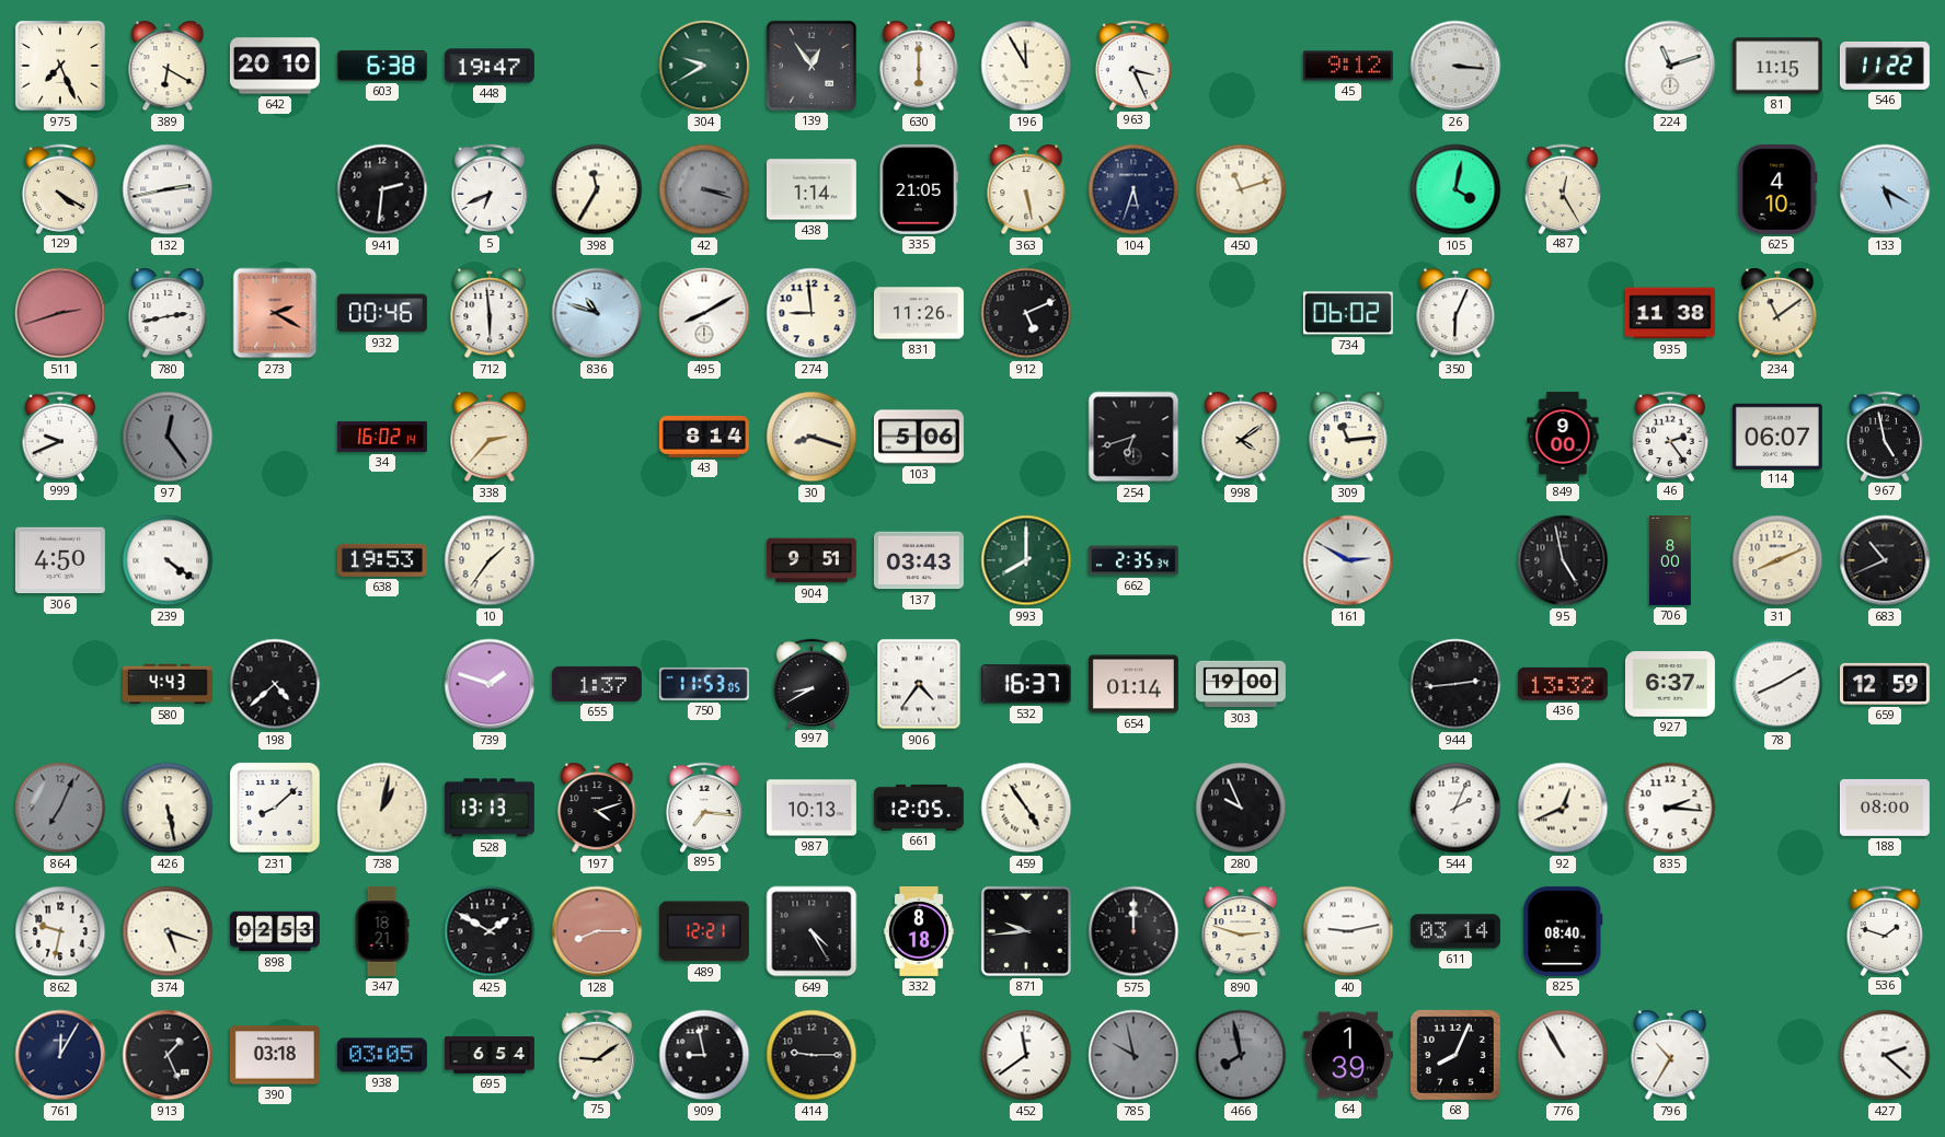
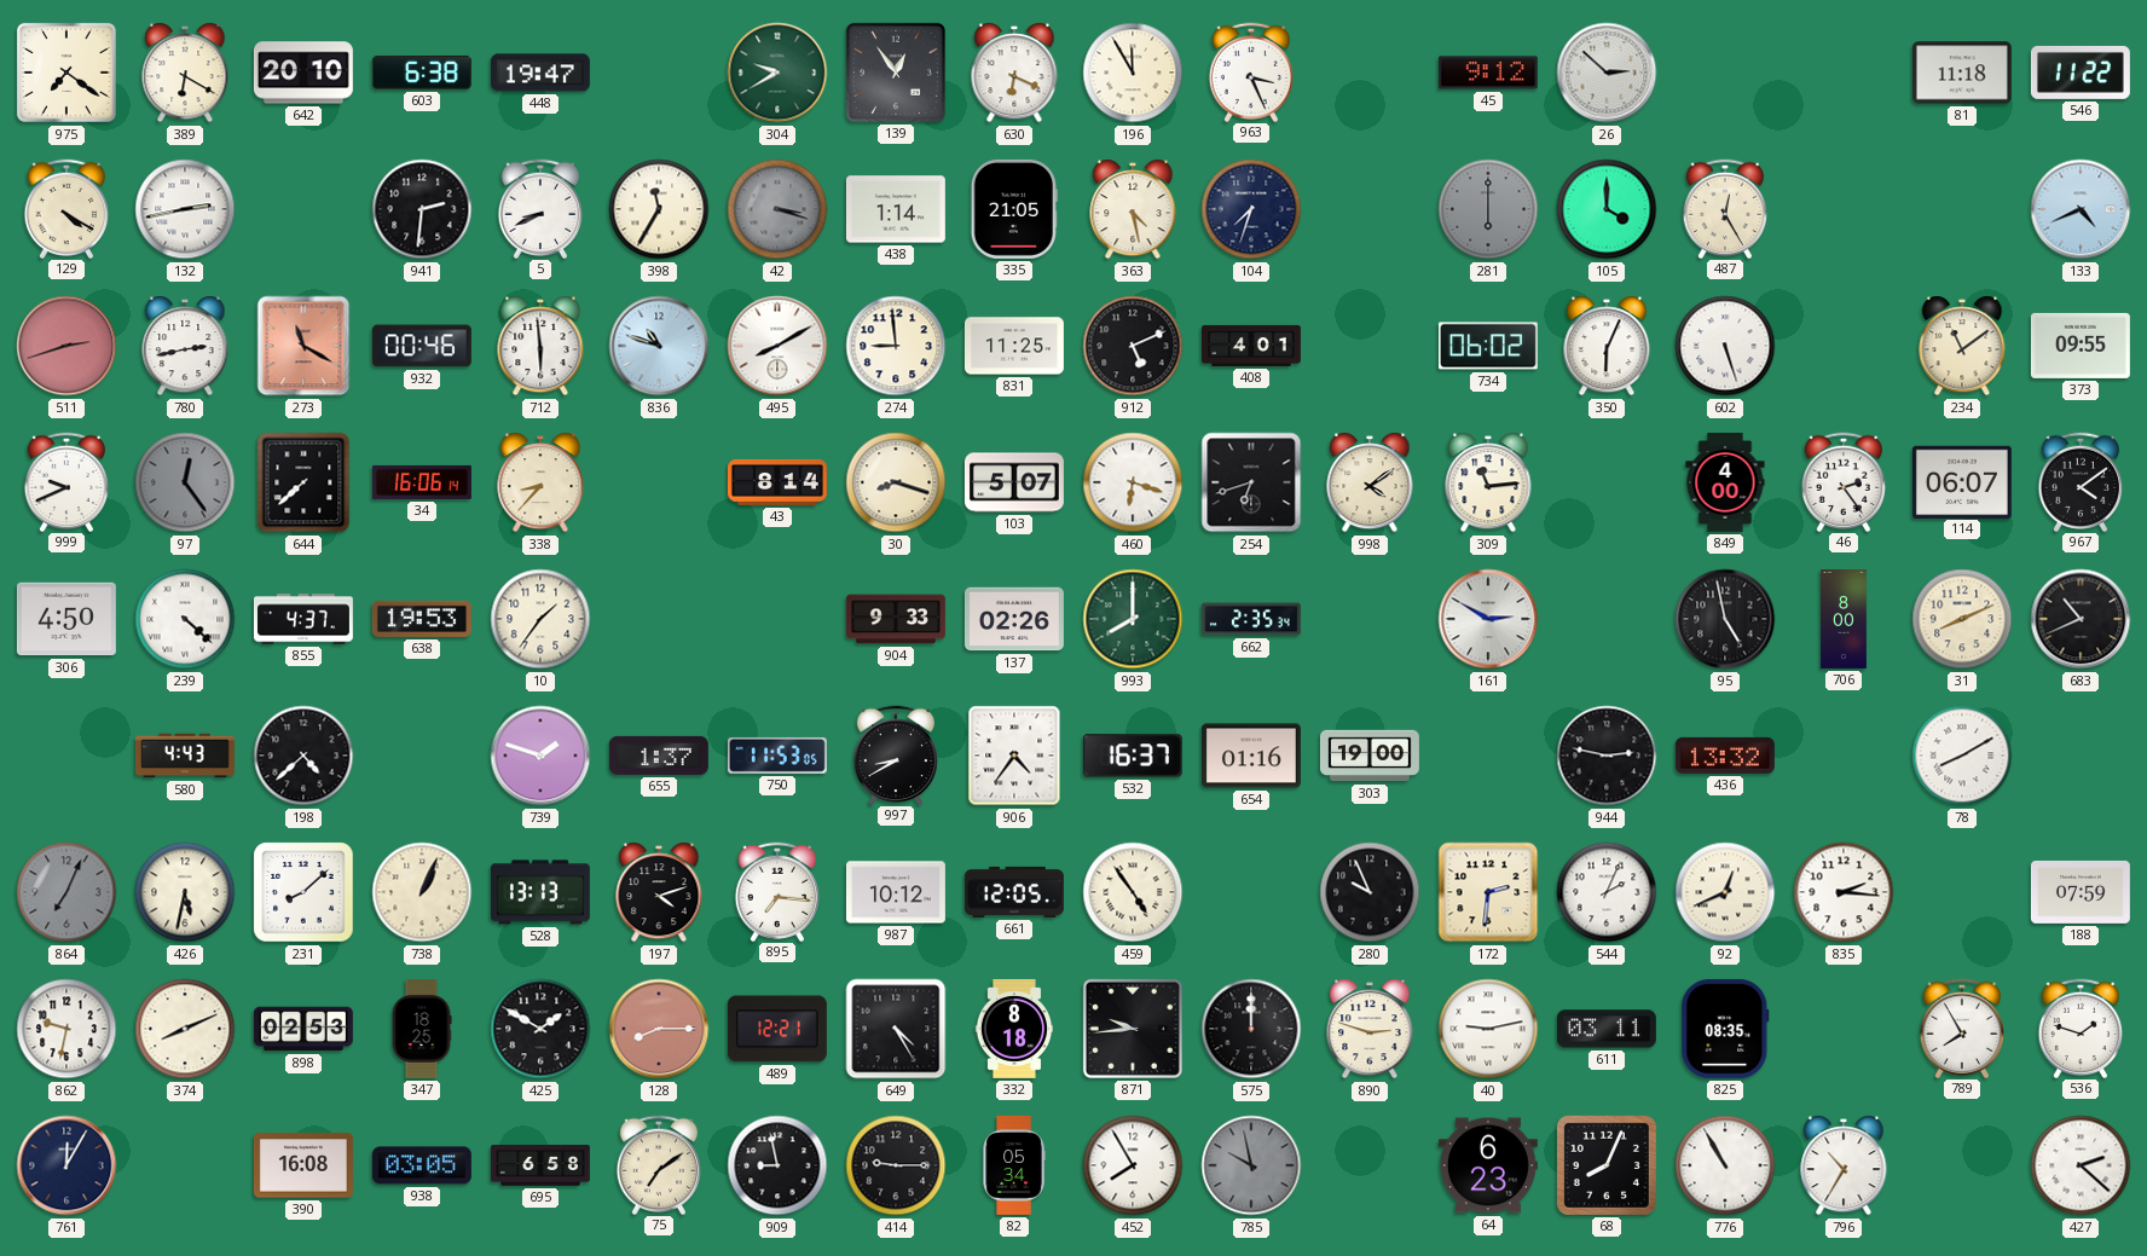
975: 7:26 -> 7:21 (66, 73)
630: 6:00 -> 6:19 (1014, 73)
26: 3:16 -> 2:52 (1607, 73)
224: 11:12 -> none (1670, 66)
81: 11:15 -> 11:18 (1962, 73)
5: 6:41 -> 8:41 (539, 208)
363: 5:28 -> 4:28 (1133, 209)
104: 5:33 -> 7:33 (1251, 209)
450: 11:12 -> none (1241, 189)
281: none -> 6:00 (1488, 209)
105: 4:02 -> 4:00 (1607, 209)
625: 4:10 -> none (1777, 189)
133: 5:20 -> 4:41 (2081, 209)
273: 2:20 -> 11:20 (303, 346)
831: 11:26 -> 11:25 (1014, 346)
408: none -> 4:01 (1251, 346)
602: none -> 5:27 (1725, 346)
935: 11:38 -> none (1670, 313)
373: none -> 09:55 (2081, 346)
644: none -> 7:38 (303, 482)
34: 16:02 -> 16:06 (422, 482)
338: 2:37 -> 8:37 (540, 482)
103: 5:06 -> 5:07 (1014, 482)
460: none -> 6:18 (1133, 482)
849: 9:00 -> 4:00 (1725, 482)
967: 4:58 -> 4:09 (2079, 481)
239: 4:21 -> 4:22 (185, 619)
855: none -> 4:37 (303, 619)
904: 9:51 -> 9:33 (896, 619)
137: 03:43 -> 02:26 (1014, 619)
654: 01:14 -> 01:16 (1251, 756)
944: 2:44 -> 2:47 (1607, 756)
927: 6:37 -> none (1670, 684)
659: 12:59 -> none (1885, 684)
426: 5:28 -> 5:32 (185, 892)
738: 1:02 -> 1:04 (422, 892)
987: 10:13 -> 10:12 (896, 892)
172: none -> 2:31 (1488, 892)
188: 08:00 -> 07:59 (2081, 892)
374: 5:18 -> 8:11 (185, 1029)
347: 18:21 -> 18:25 (422, 1029)
611: 03:14 -> 03:11 (1607, 1029)
825: 08:40 -> 08:35 (1725, 1029)
789: none -> 7:55 (1961, 1028)
913: 1:26 -> none (168, 1055)
390: 03:18 -> 16:08 (303, 1165)
695: 6:54 -> 6:58 (540, 1165)
75: 9:09 -> 7:09 (658, 1164)
82: none -> 05:34 (1014, 1165)
452: 11:39 -> 7:55 (1133, 1165)
466: 7:58 -> none (1241, 1055)
64: 1:39 -> 6:23 (1488, 1165)
